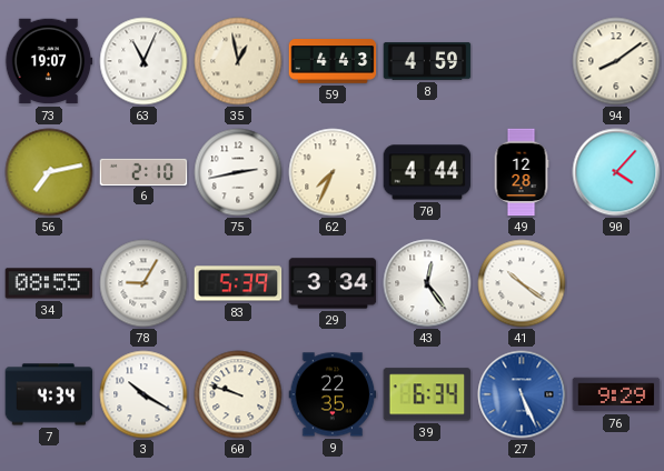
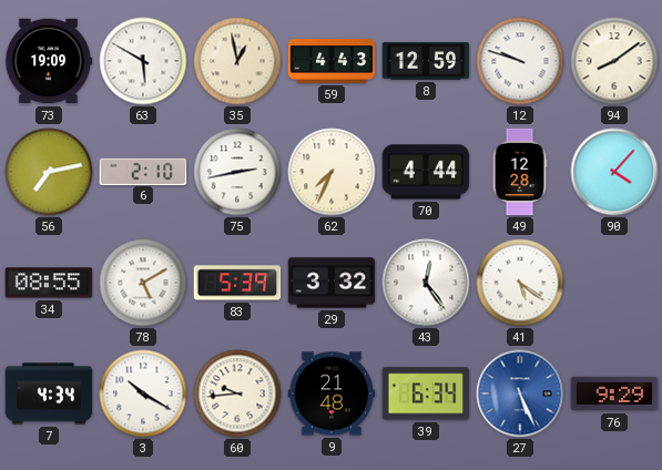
73: 19:07 -> 19:09 (49, 61)
63: 11:04 -> 5:50 (143, 61)
8: 4:59 -> 12:59 (426, 61)
12: none -> 9:48 (520, 61)
78: 9:05 -> 5:10 (143, 283)
29: 3:34 -> 3:32 (332, 283)
41: 10:21 -> 5:21 (520, 283)
60: 9:48 -> 9:44 (237, 394)
9: 22:35 -> 21:48 (332, 394)
